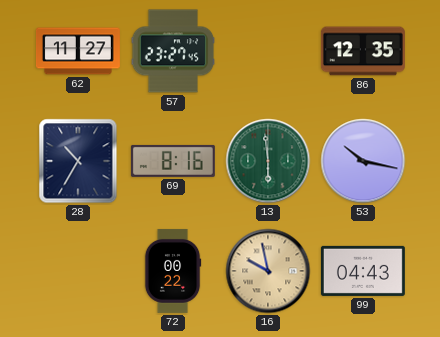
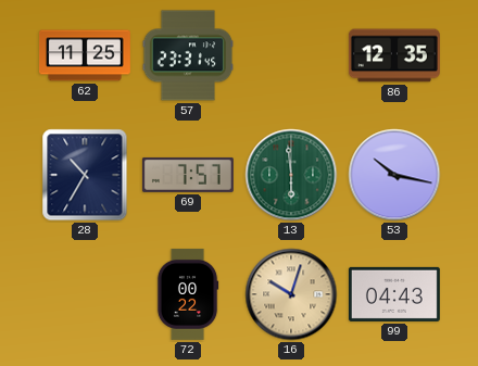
62: 11:27 -> 11:25 (85, 55)
57: 23:27 -> 23:31 (188, 55)
69: 8:16 -> 7:57 (188, 175)
16: 9:58 -> 10:03 (291, 294)
